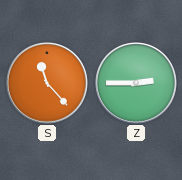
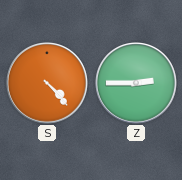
S: 11:23 -> 4:23 (48, 84)
